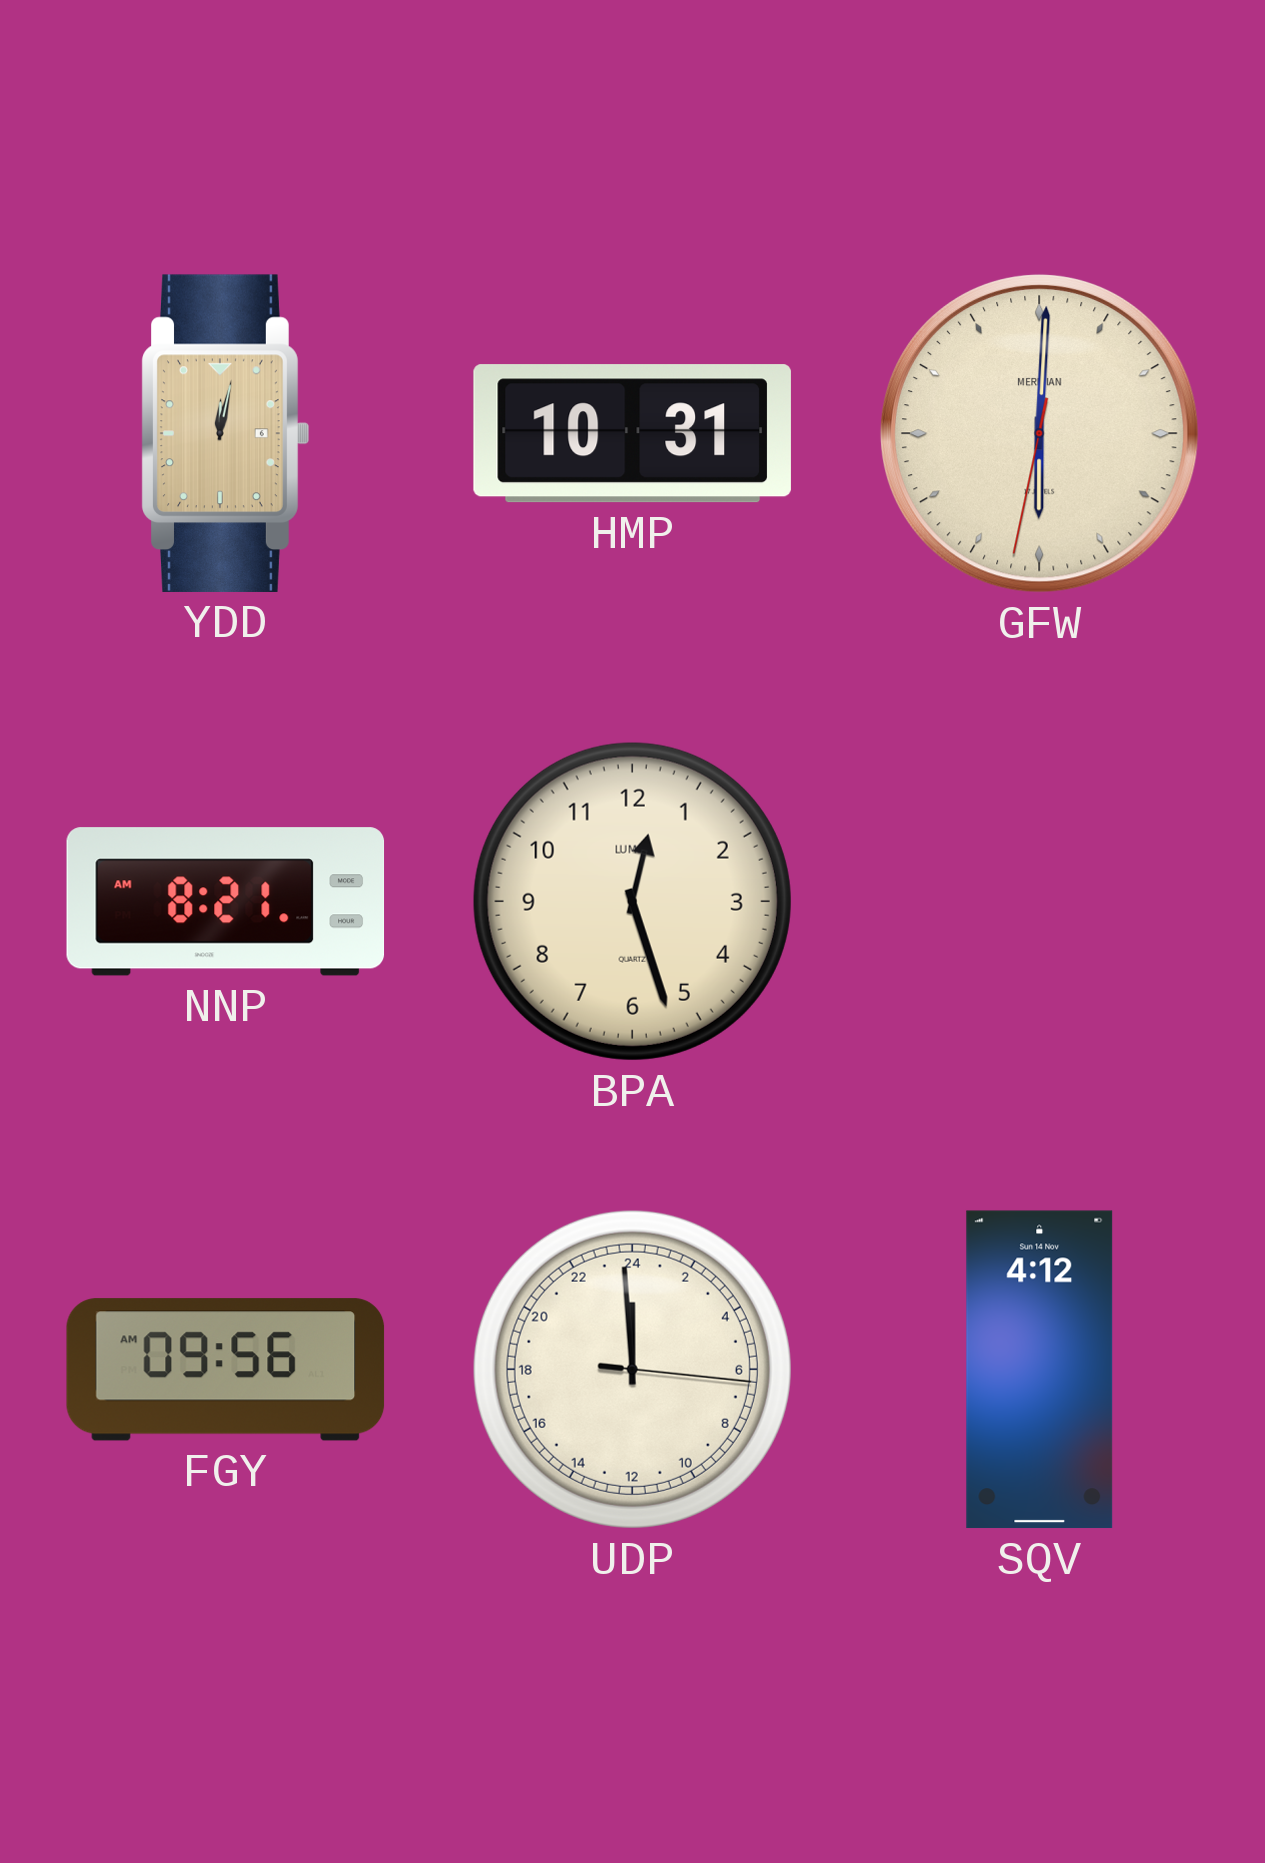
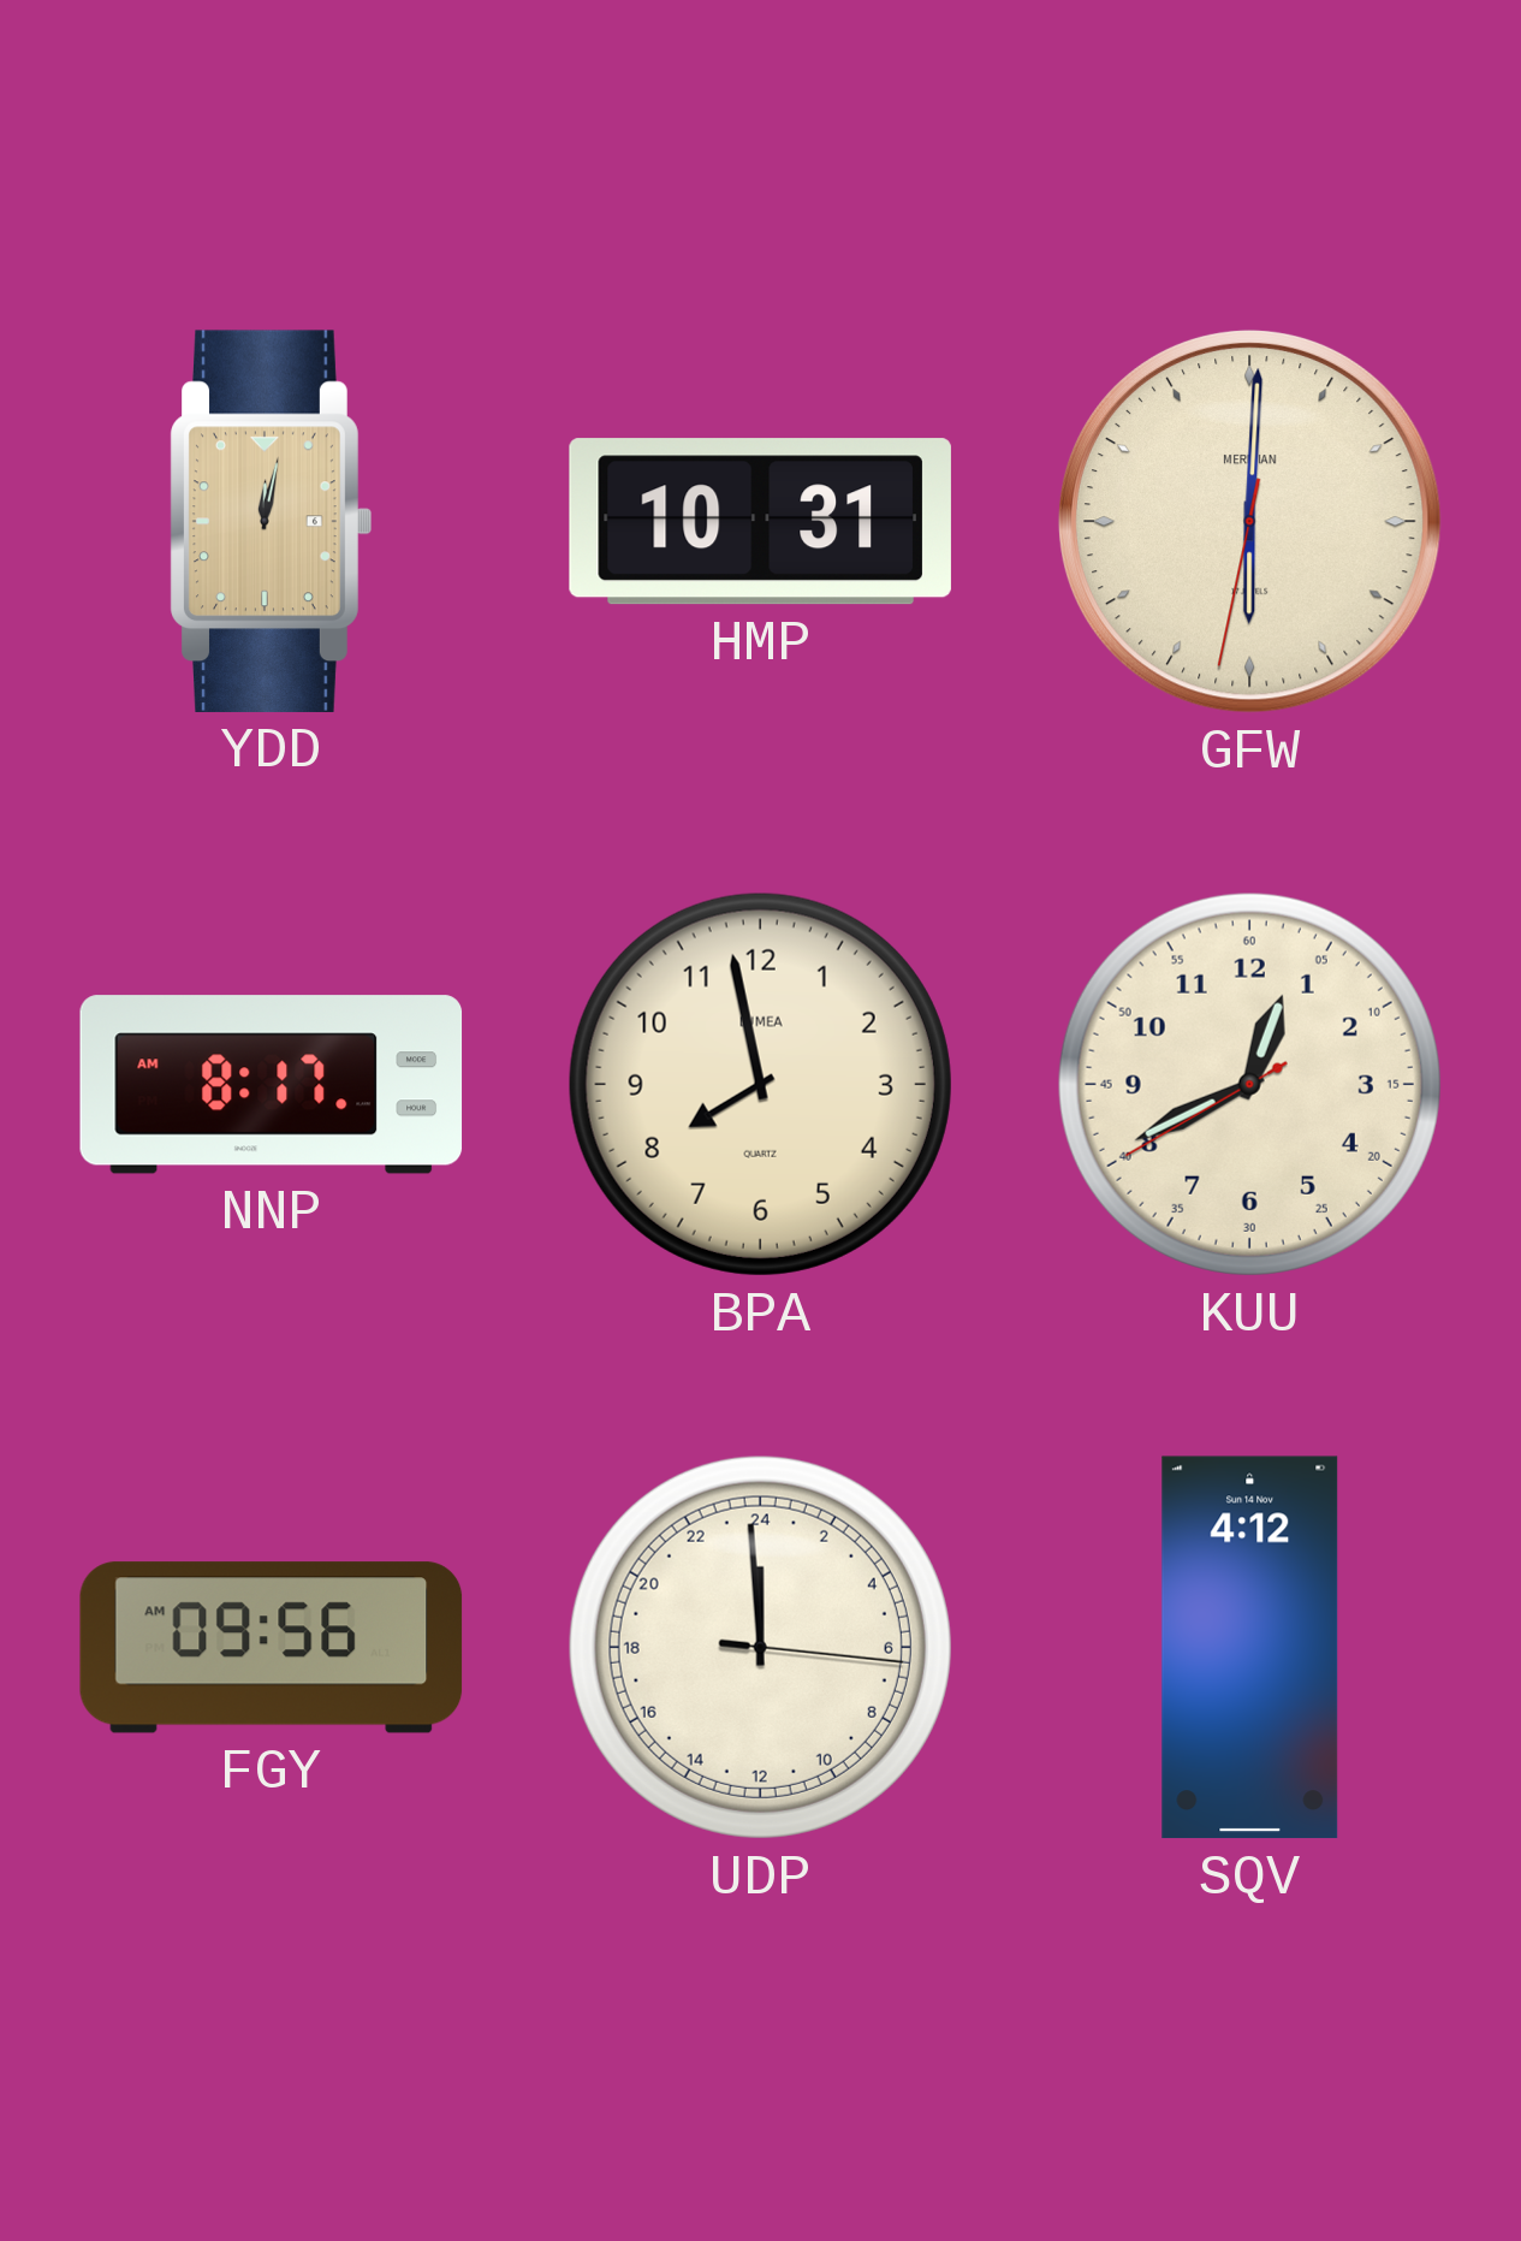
NNP: 8:21 -> 8:17 (272, 1085)
BPA: 12:27 -> 7:58 (760, 1084)
KUU: none -> 12:40 (1249, 1084)
